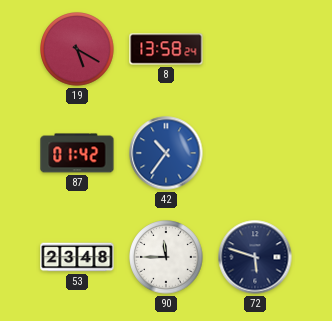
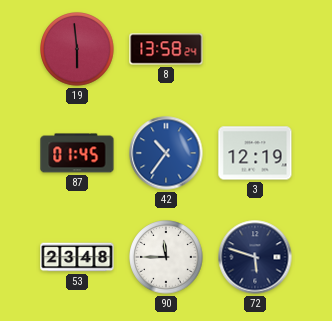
19: 5:20 -> 5:59 (77, 49)
87: 01:42 -> 01:45 (77, 153)
3: none -> 12:19 (255, 153)
